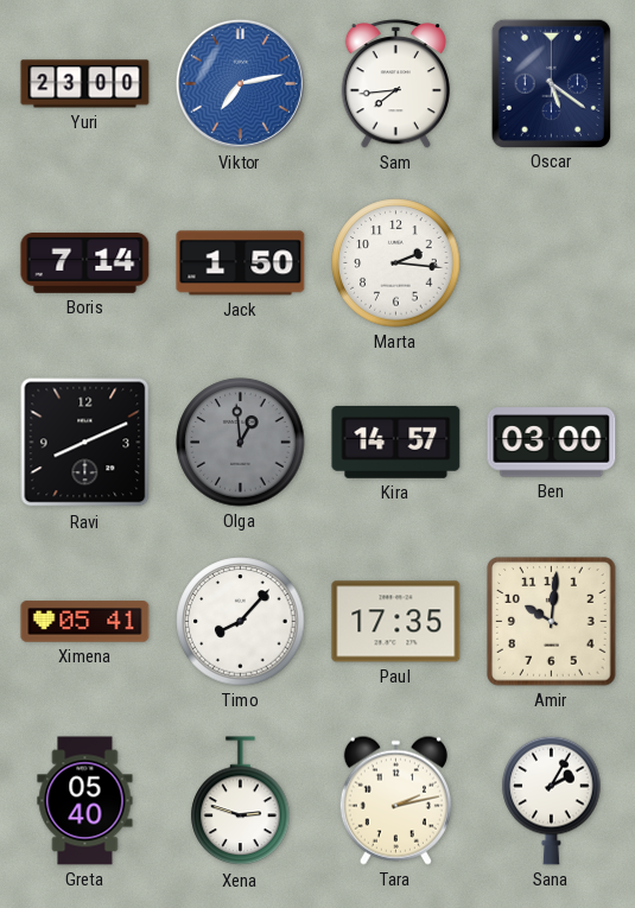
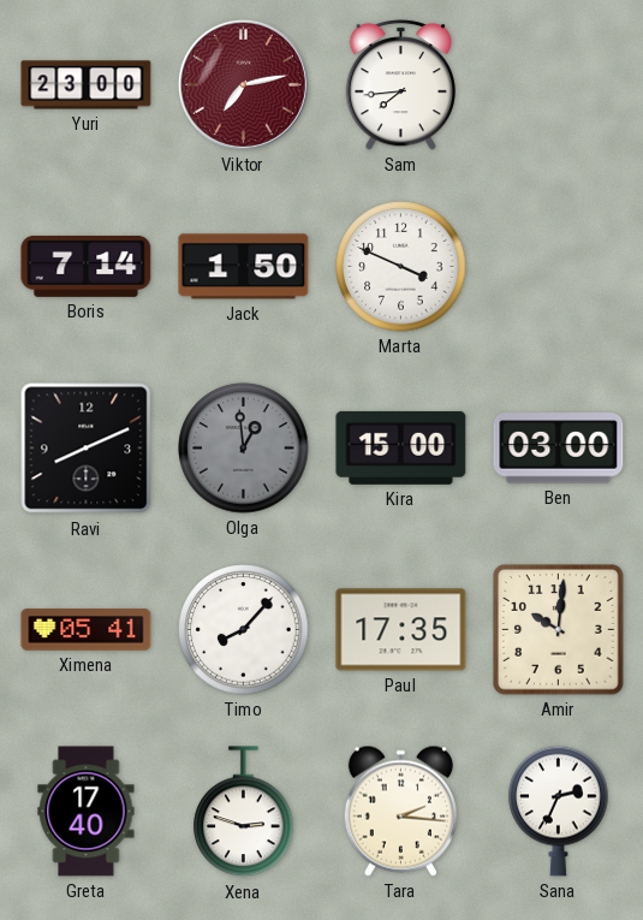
Viktor dial: blue -> burgundy (243, 84)
Oscar: 5:21 -> none (551, 83)
Marta: 2:16 -> 3:49 (401, 267)
Kira: 14:57 -> 15:00 (401, 447)
Greta: 05:40 -> 17:40 (87, 812)
Tara: 2:13 -> 2:16 (400, 811)
Sana: 2:05 -> 2:34 (559, 811)
